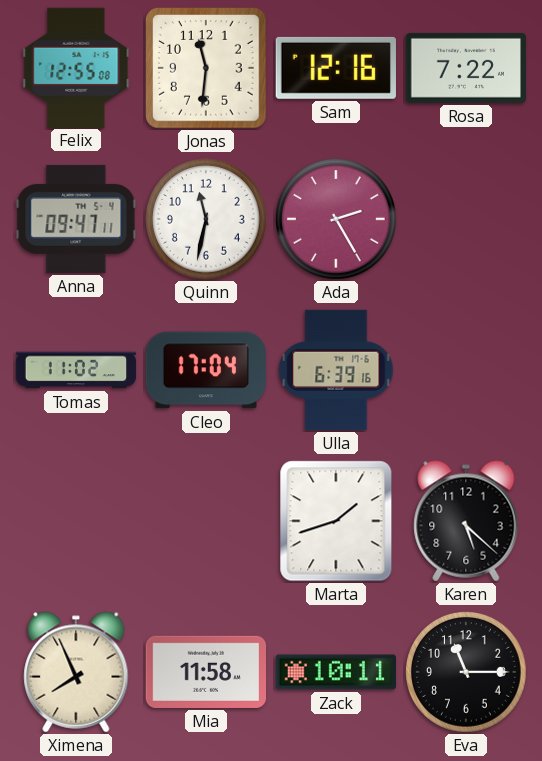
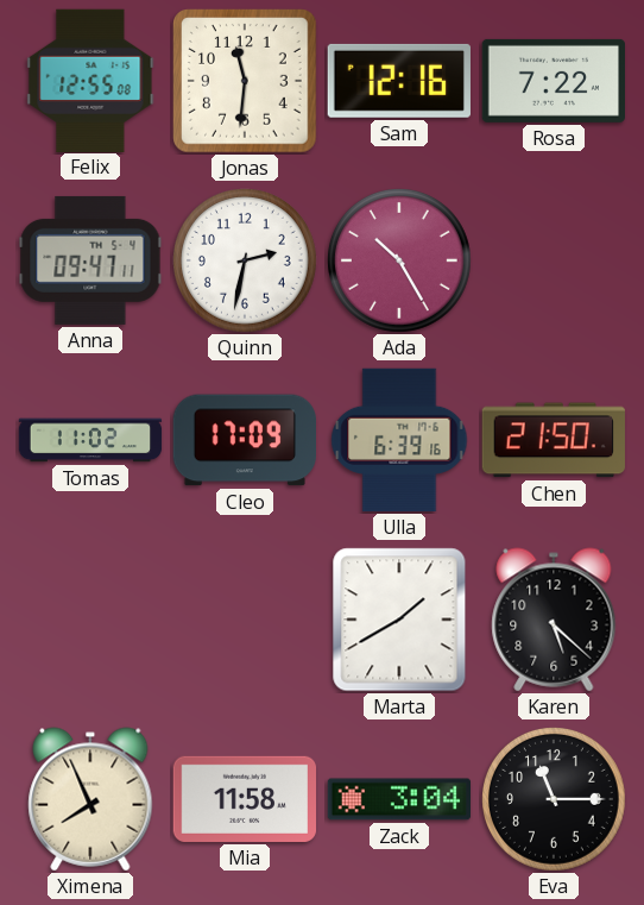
Quinn: 11:32 -> 2:32 (246, 262)
Ada: 2:25 -> 10:25 (400, 262)
Cleo: 17:04 -> 17:09 (244, 440)
Chen: none -> 21:50 (553, 440)
Marta: 1:42 -> 1:40 (399, 620)
Zack: 10:11 -> 3:04 (399, 799)
